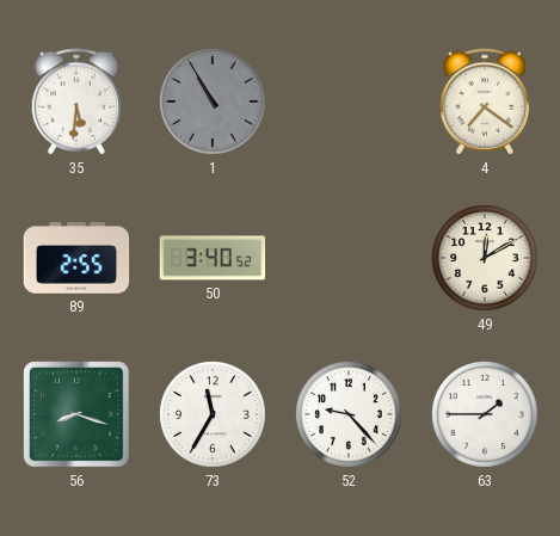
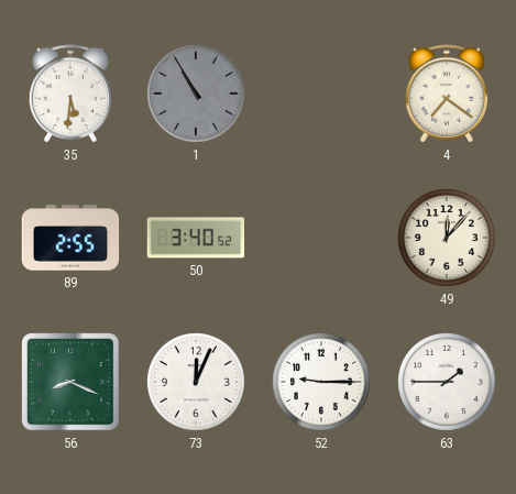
49: 12:10 -> 12:07 (448, 239)
56: 8:18 -> 8:19 (70, 382)
73: 11:35 -> 12:04 (197, 383)
52: 9:23 -> 9:15 (322, 383)
